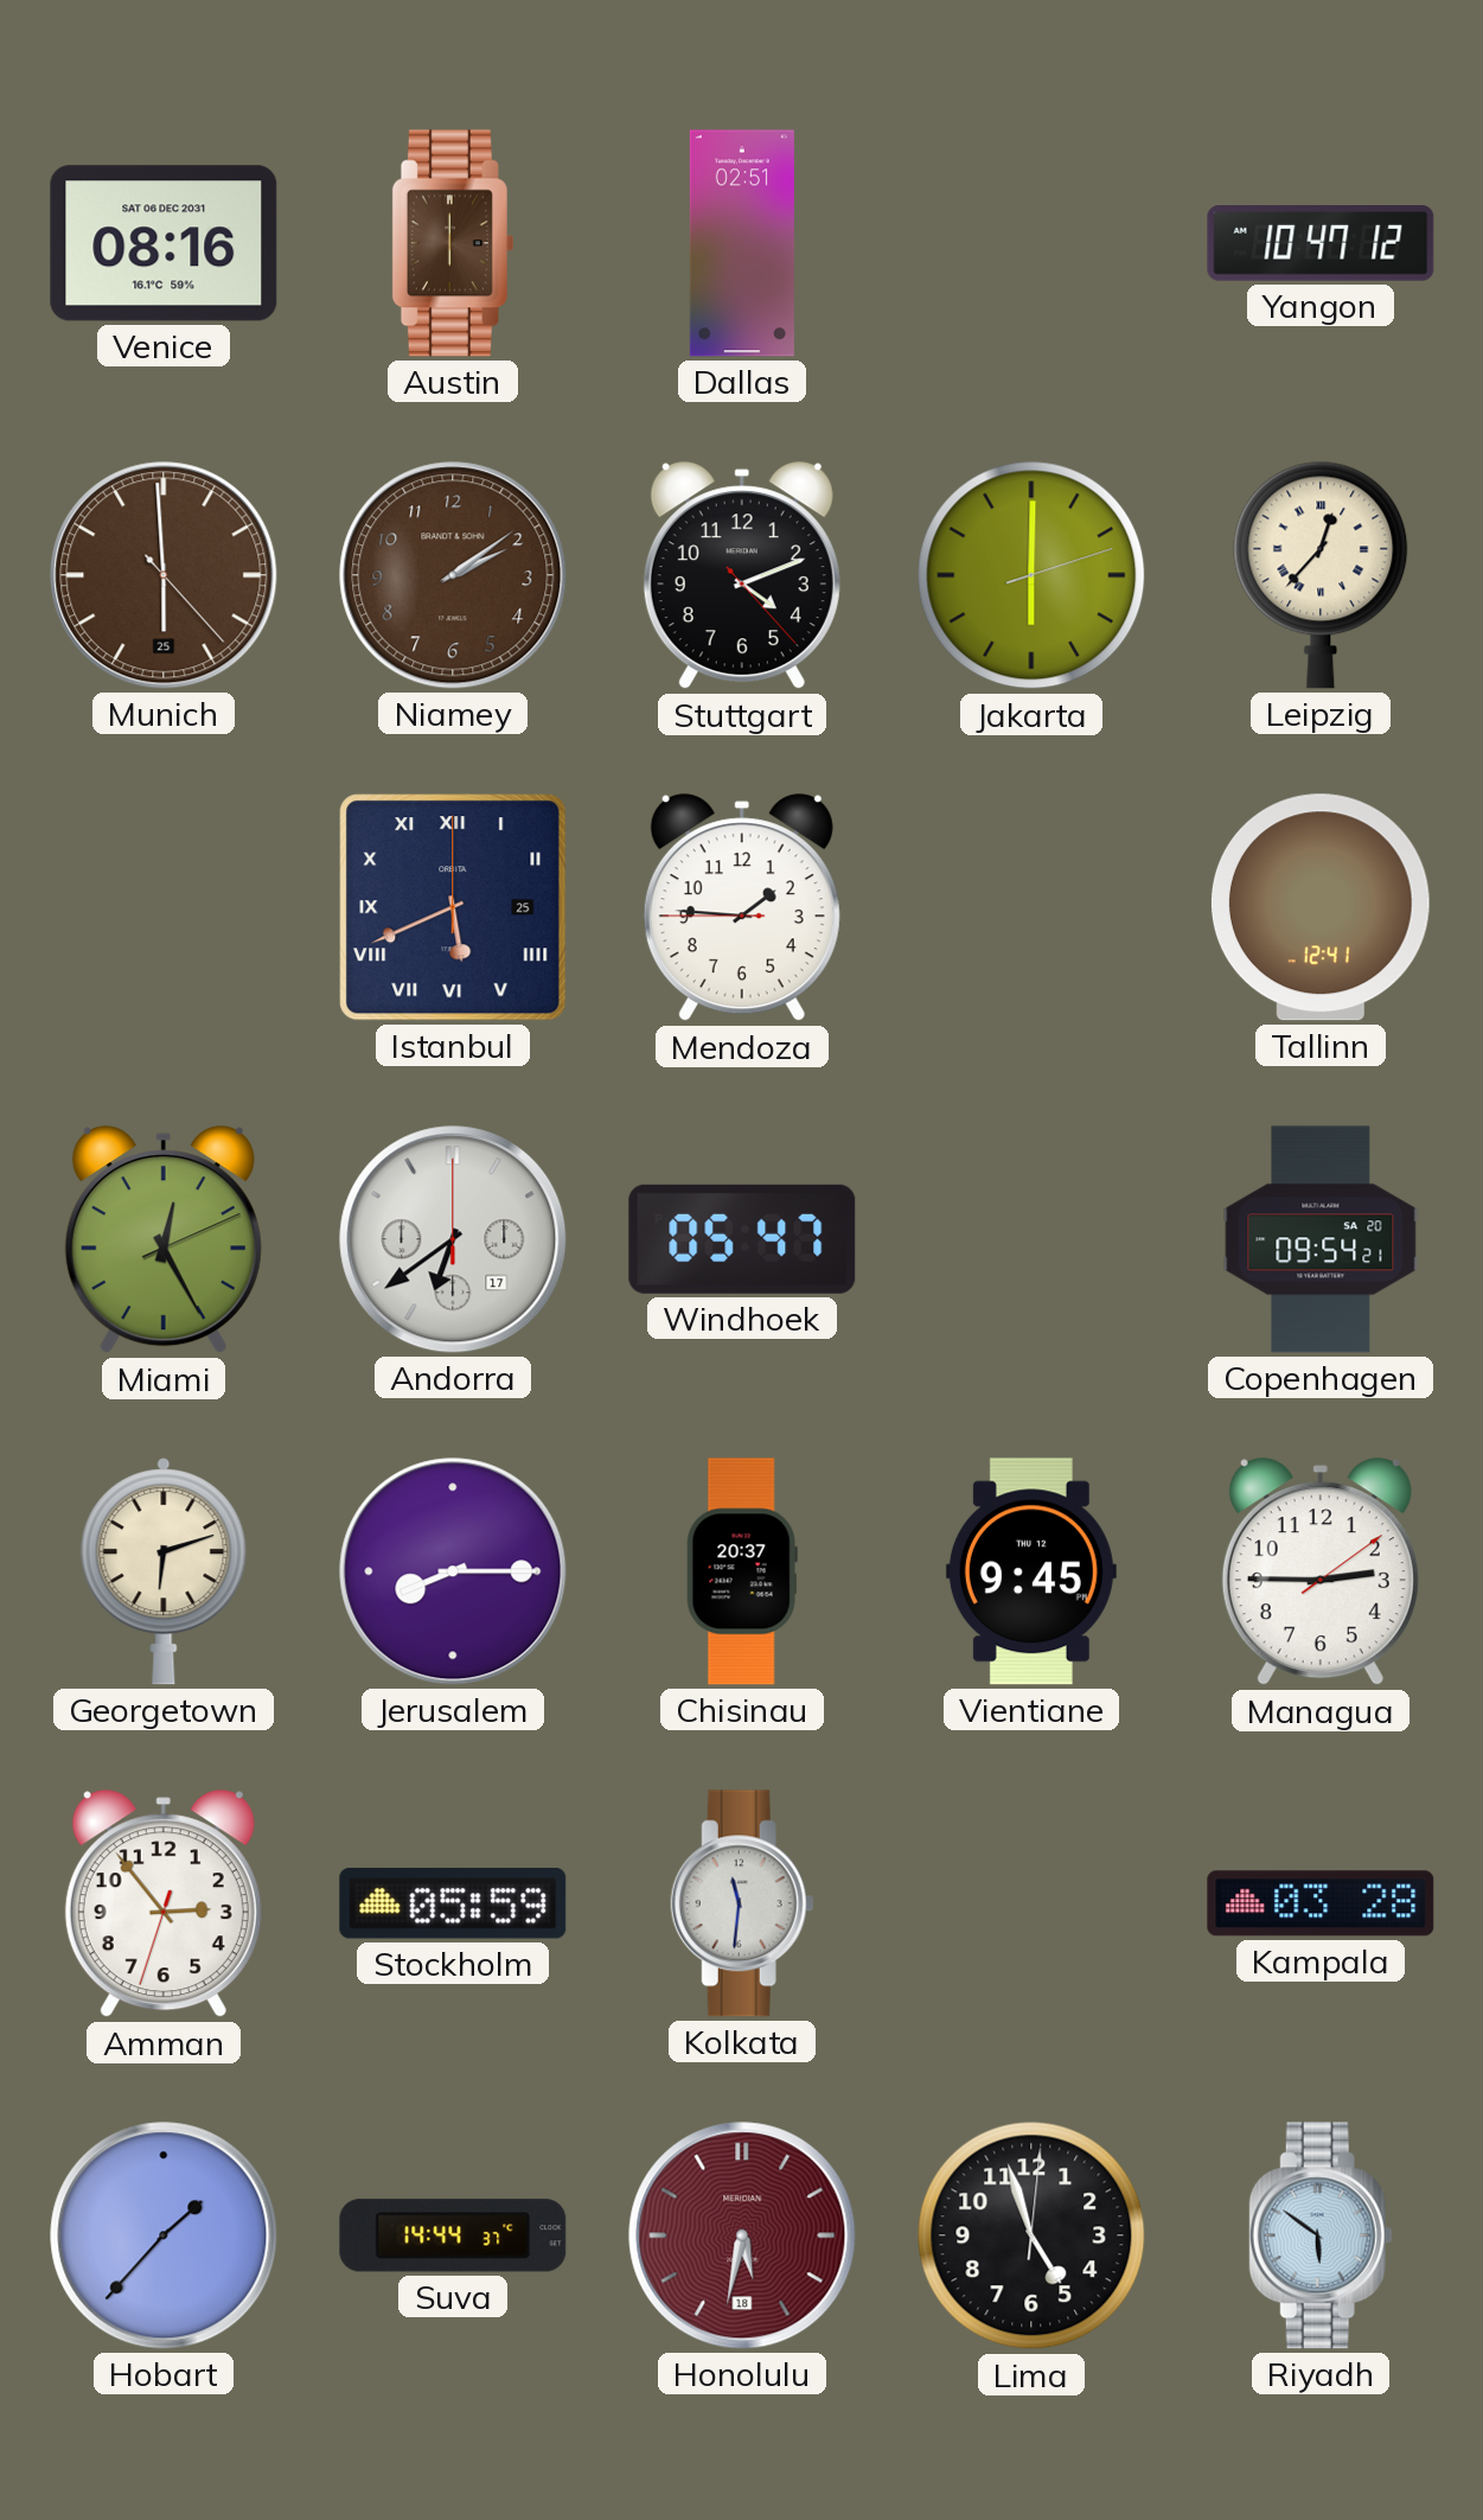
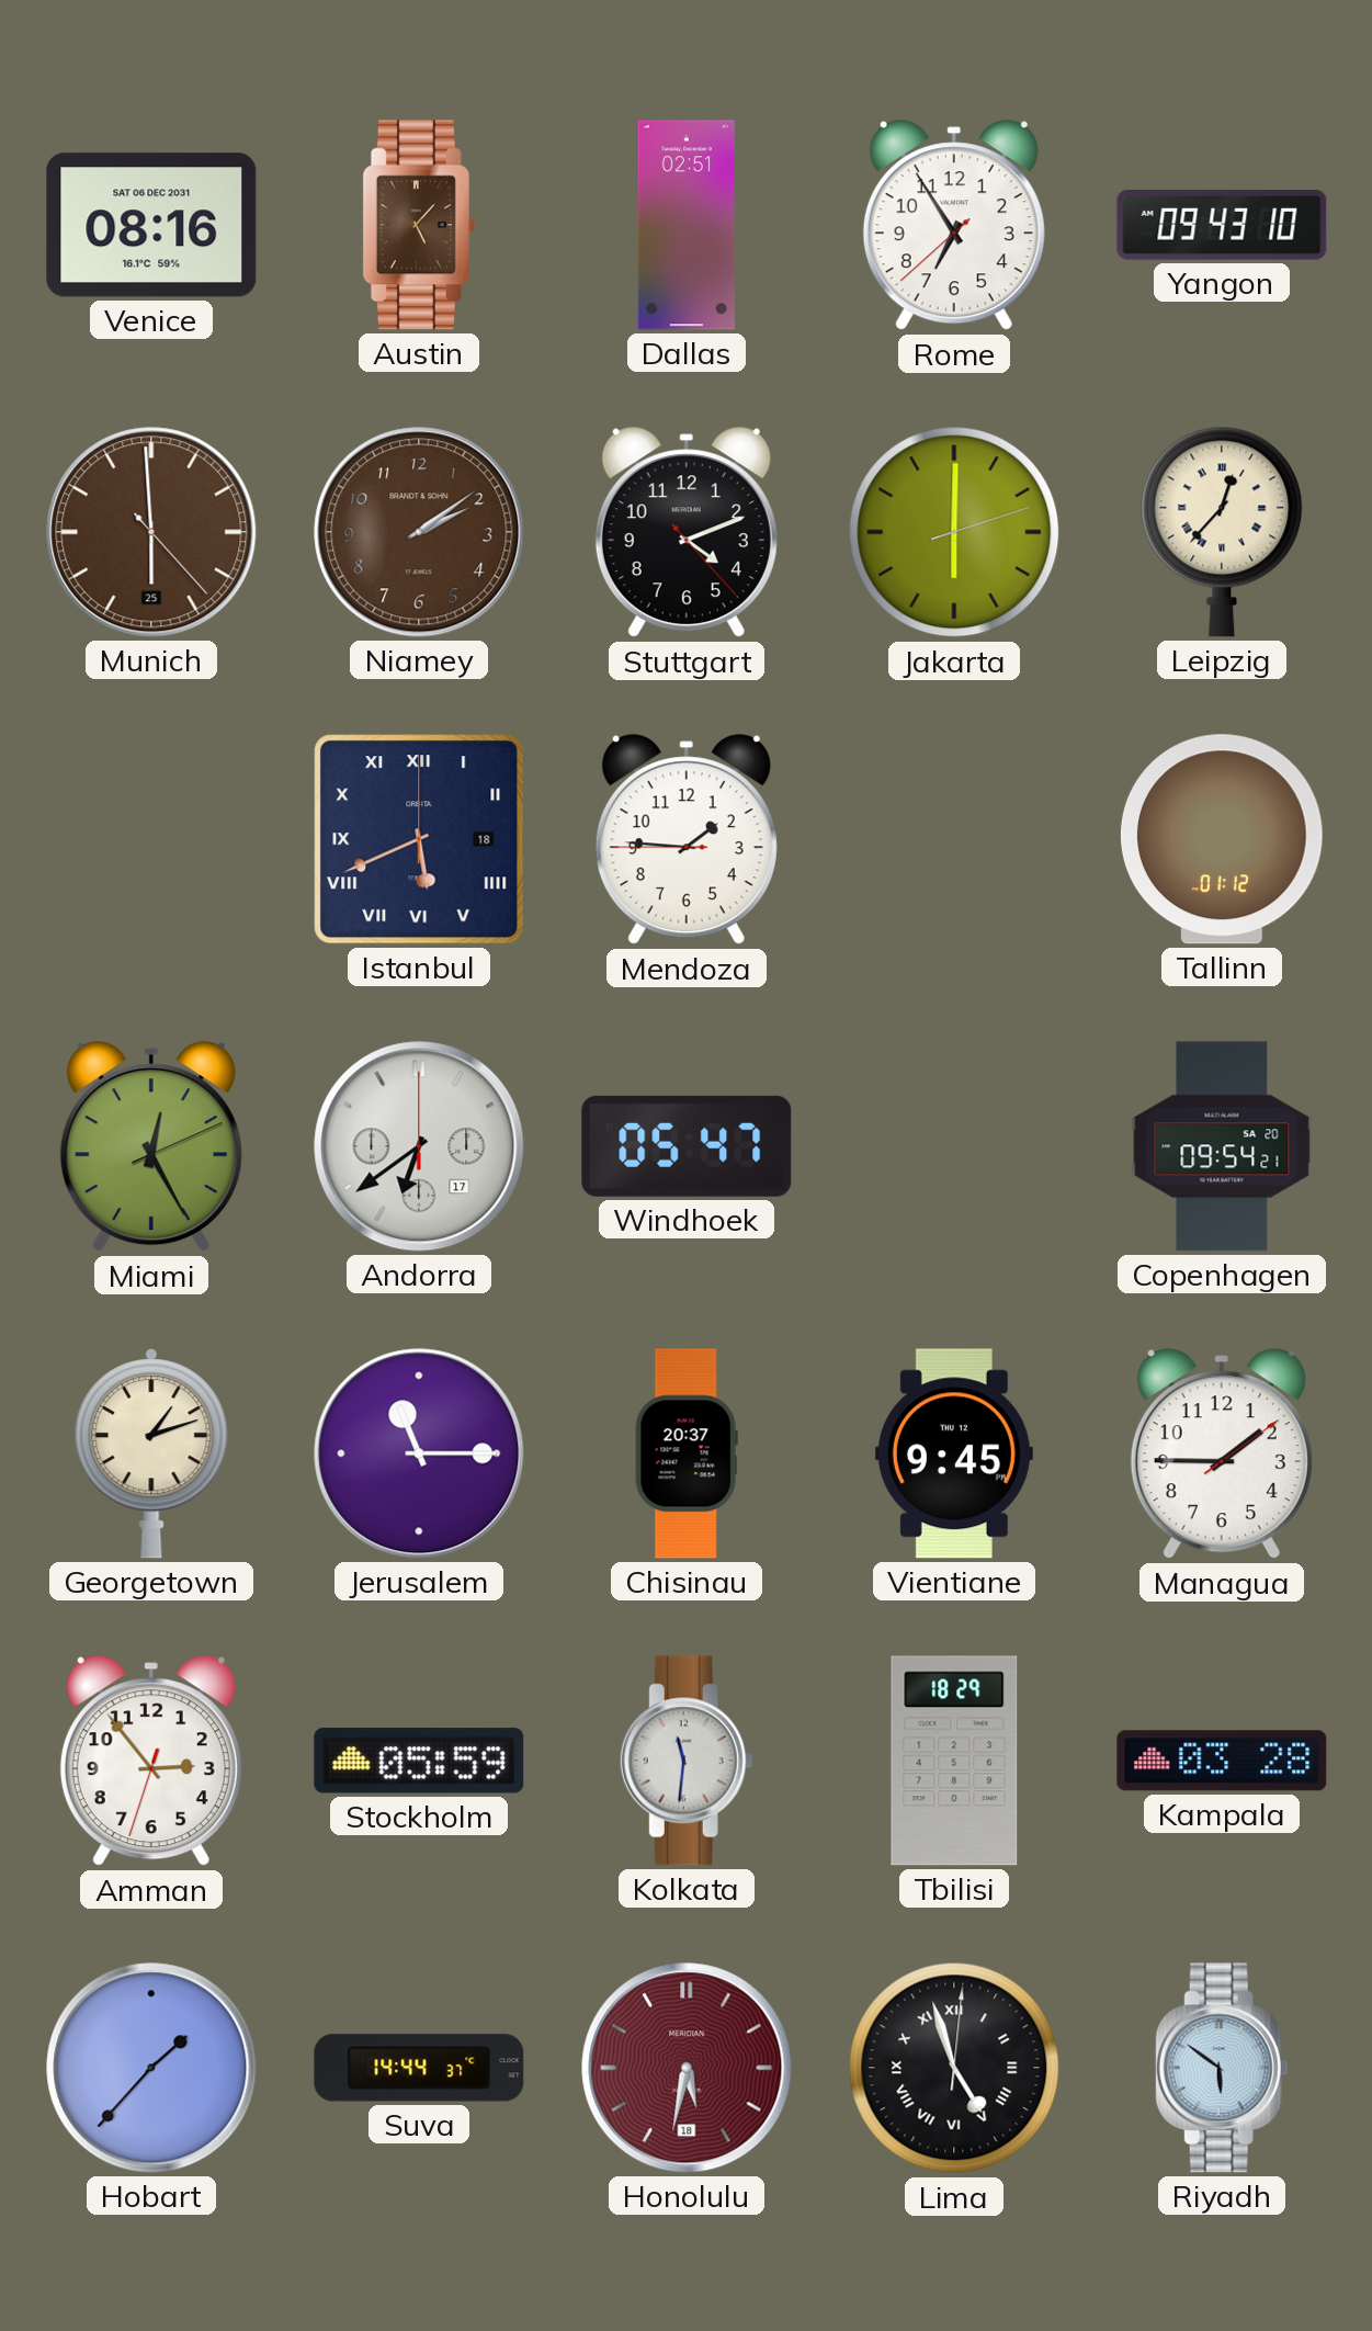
Austin: 6:00 -> 5:07 (419, 225)
Rome: none -> 6:54 (954, 226)
Yangon: 10:47 -> 09:43 (1222, 225)
Istanbul date: 25 -> 18 (419, 839)
Tallinn: 12:41 -> 01:12 (1222, 839)
Georgetown: 6:12 -> 1:12 (151, 1453)
Jerusalem: 8:15 -> 11:15 (419, 1453)
Managua: 2:45 -> 1:45 (1222, 1455)
Tbilisi: none -> 18:29 (954, 1761)
Lima numerals: Arabic -> Roman (954, 2068)
